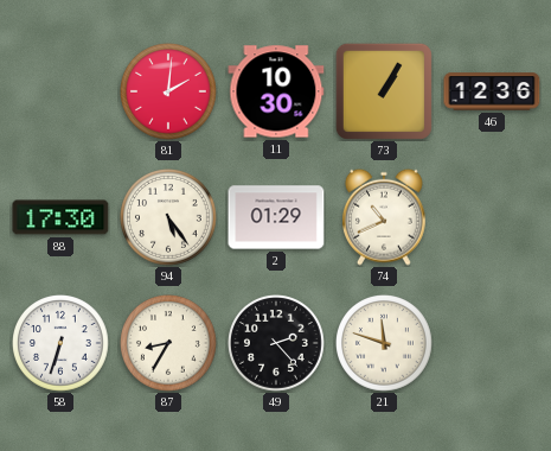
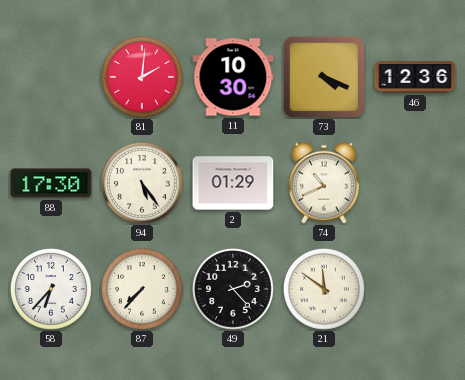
73: 1:05 -> 4:19 (324, 77)
58: 6:33 -> 6:37 (52, 290)
87: 8:35 -> 7:37 (143, 290)
21: 11:48 -> 11:51 (325, 290)
